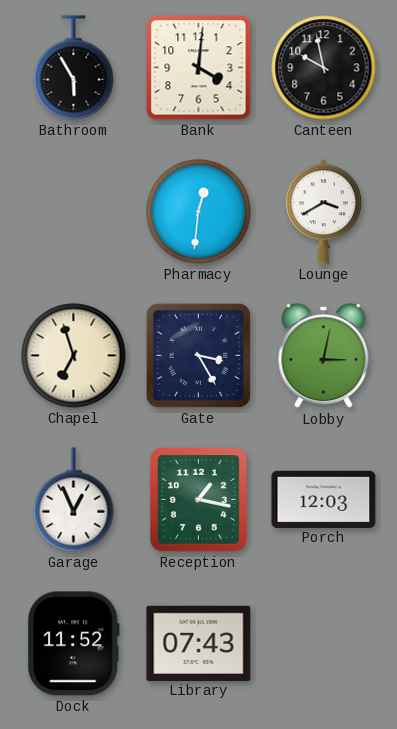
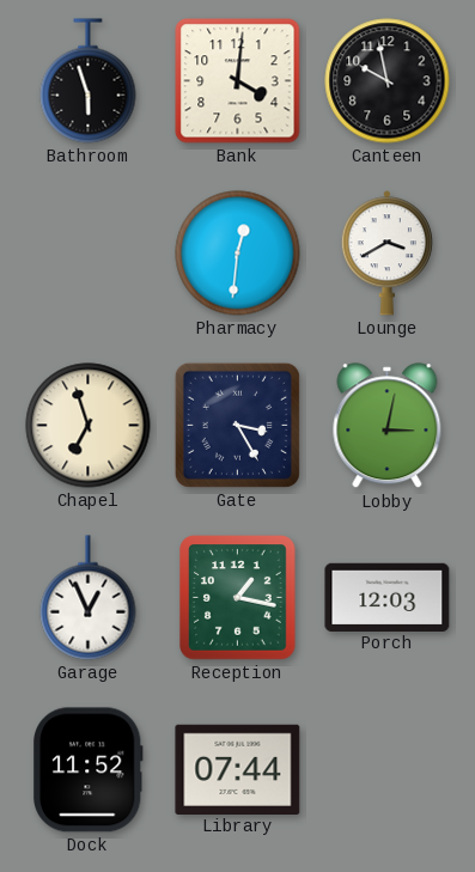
Bathroom: 5:55 -> 5:57 (89, 81)
Library: 07:43 -> 07:44 (238, 769)
